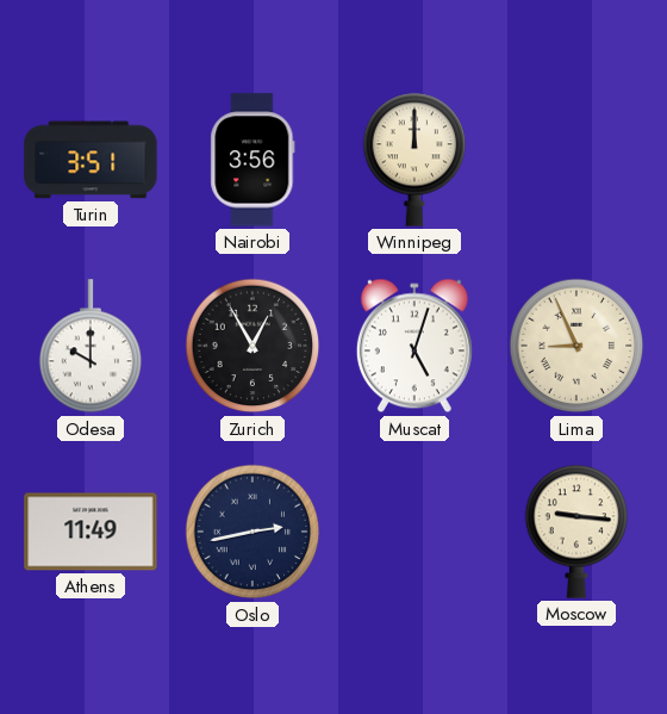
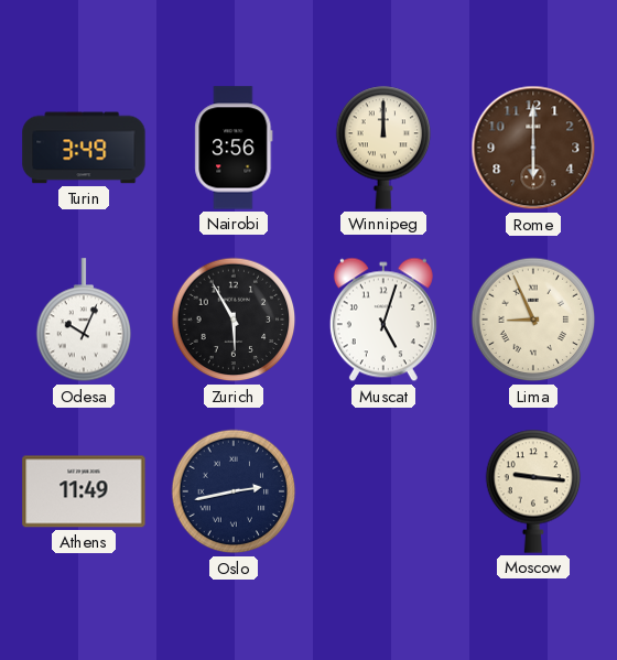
Turin: 3:51 -> 3:49 (84, 148)
Rome: none -> 6:00 (533, 148)
Odesa: 10:00 -> 10:04 (84, 321)
Zurich: 12:55 -> 5:55 (234, 320)
